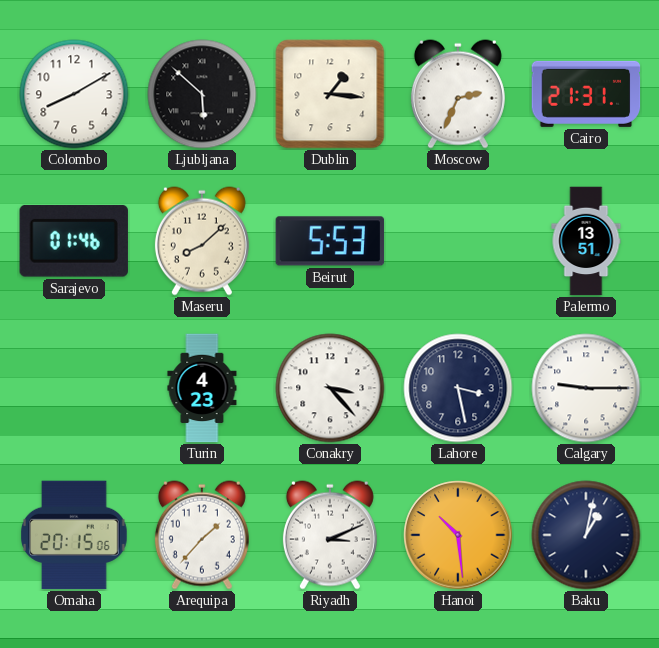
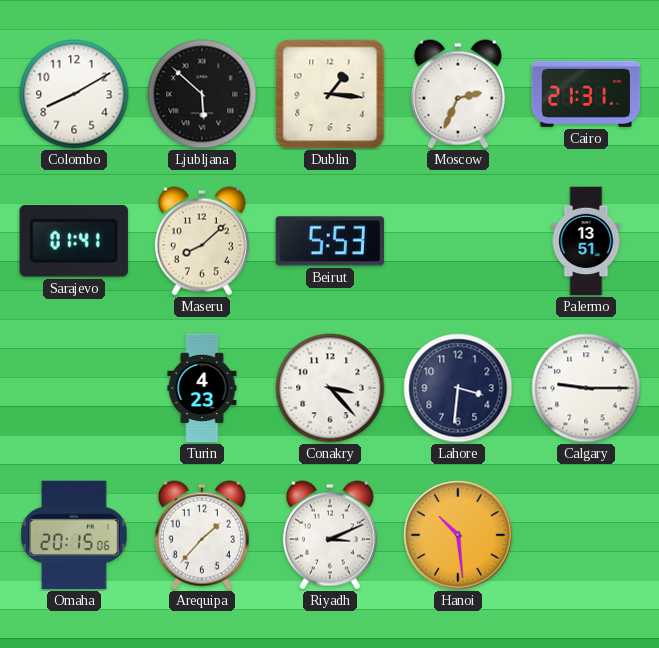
Sarajevo: 01:46 -> 01:41 (74, 241)
Lahore: 3:28 -> 3:31 (458, 388)
Baku: 1:02 -> none (586, 535)
